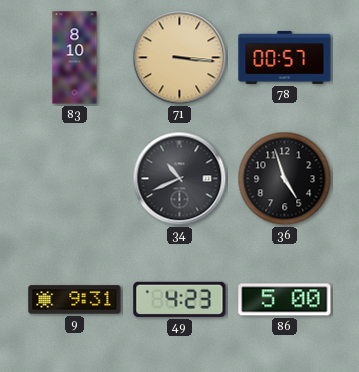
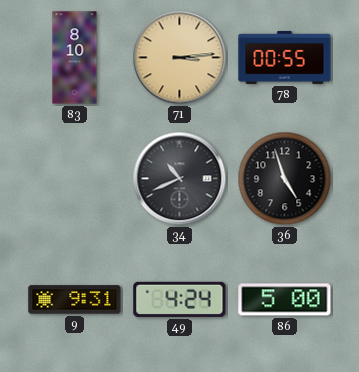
71: 3:16 -> 3:14 (180, 58)
78: 00:57 -> 00:55 (285, 57)
49: 4:23 -> 4:24 (180, 299)
